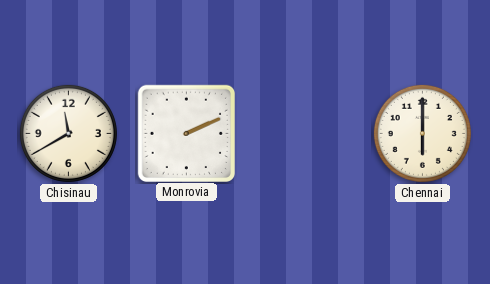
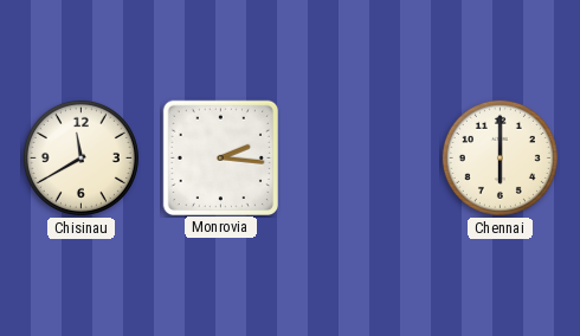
Monrovia: 2:11 -> 2:16 (220, 157)
